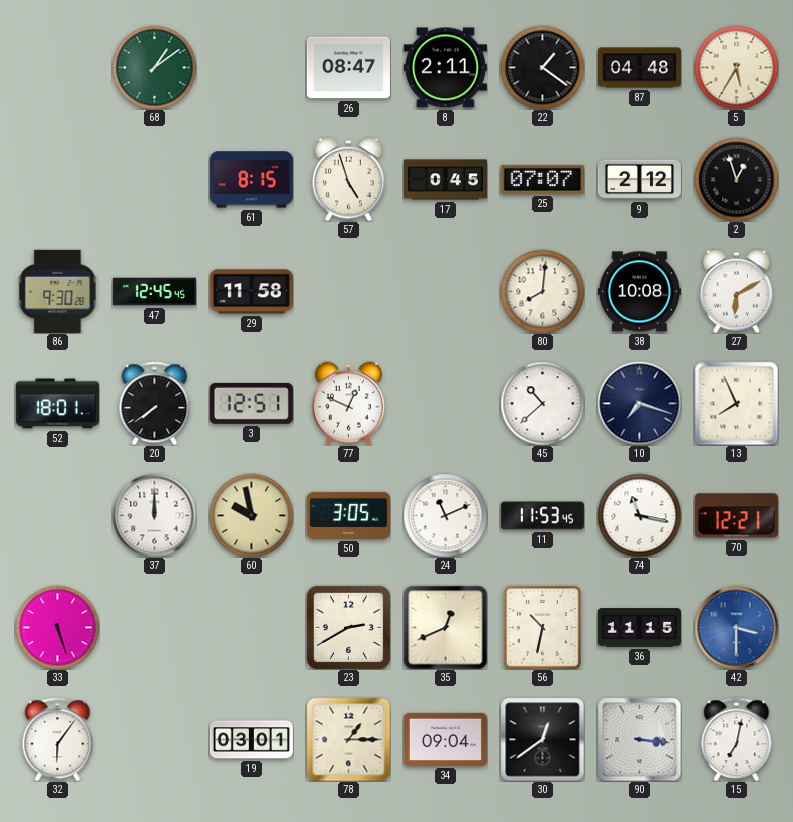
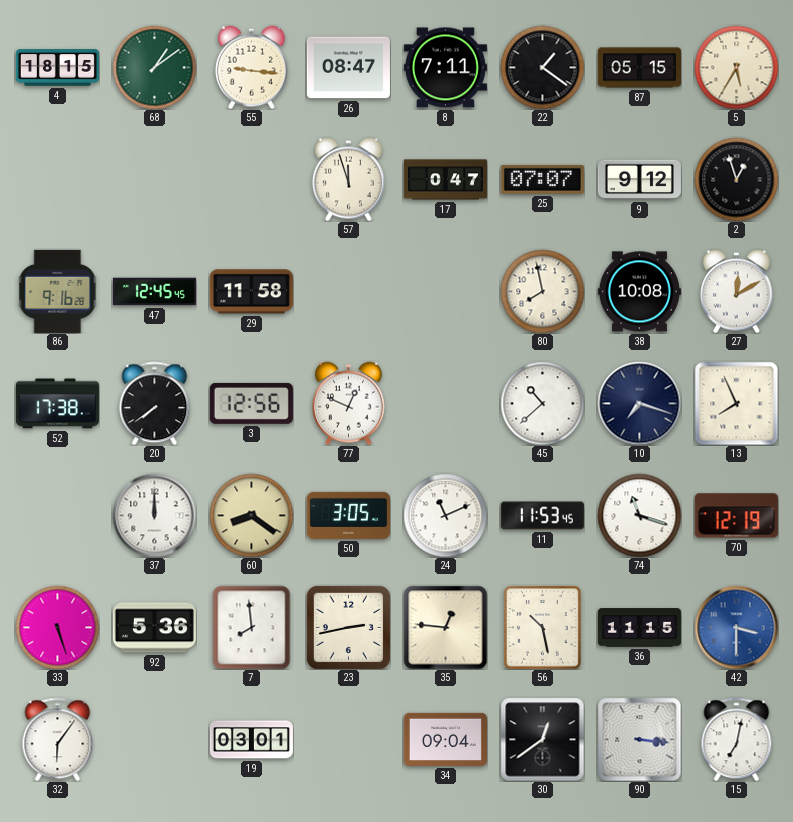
4: none -> 18:15 (57, 68)
55: none -> 9:16 (251, 67)
8: 2:11 -> 7:11 (445, 68)
87: 04:48 -> 05:15 (639, 68)
61: 8:15 -> none (251, 180)
57: 4:57 -> 11:57 (348, 179)
17: 0:45 -> 0:47 (445, 180)
9: 2:12 -> 9:12 (639, 180)
86: 9:30 -> 9:16 (58, 291)
80: 8:01 -> 7:58 (542, 291)
27: 6:10 -> 12:10 (736, 291)
52: 18:01 -> 17:38 (57, 404)
3: 12:51 -> 12:56 (251, 403)
60: 9:58 -> 8:21 (251, 515)
74: 11:17 -> 11:18 (639, 515)
70: 12:21 -> 12:19 (736, 516)
92: none -> 5:36 (154, 628)
7: none -> 7:59 (252, 627)
23: 2:40 -> 2:43 (348, 627)
35: 12:41 -> 12:46 (445, 627)
56: 10:32 -> 10:28 (543, 627)
78: 1:15 -> none (348, 739)
